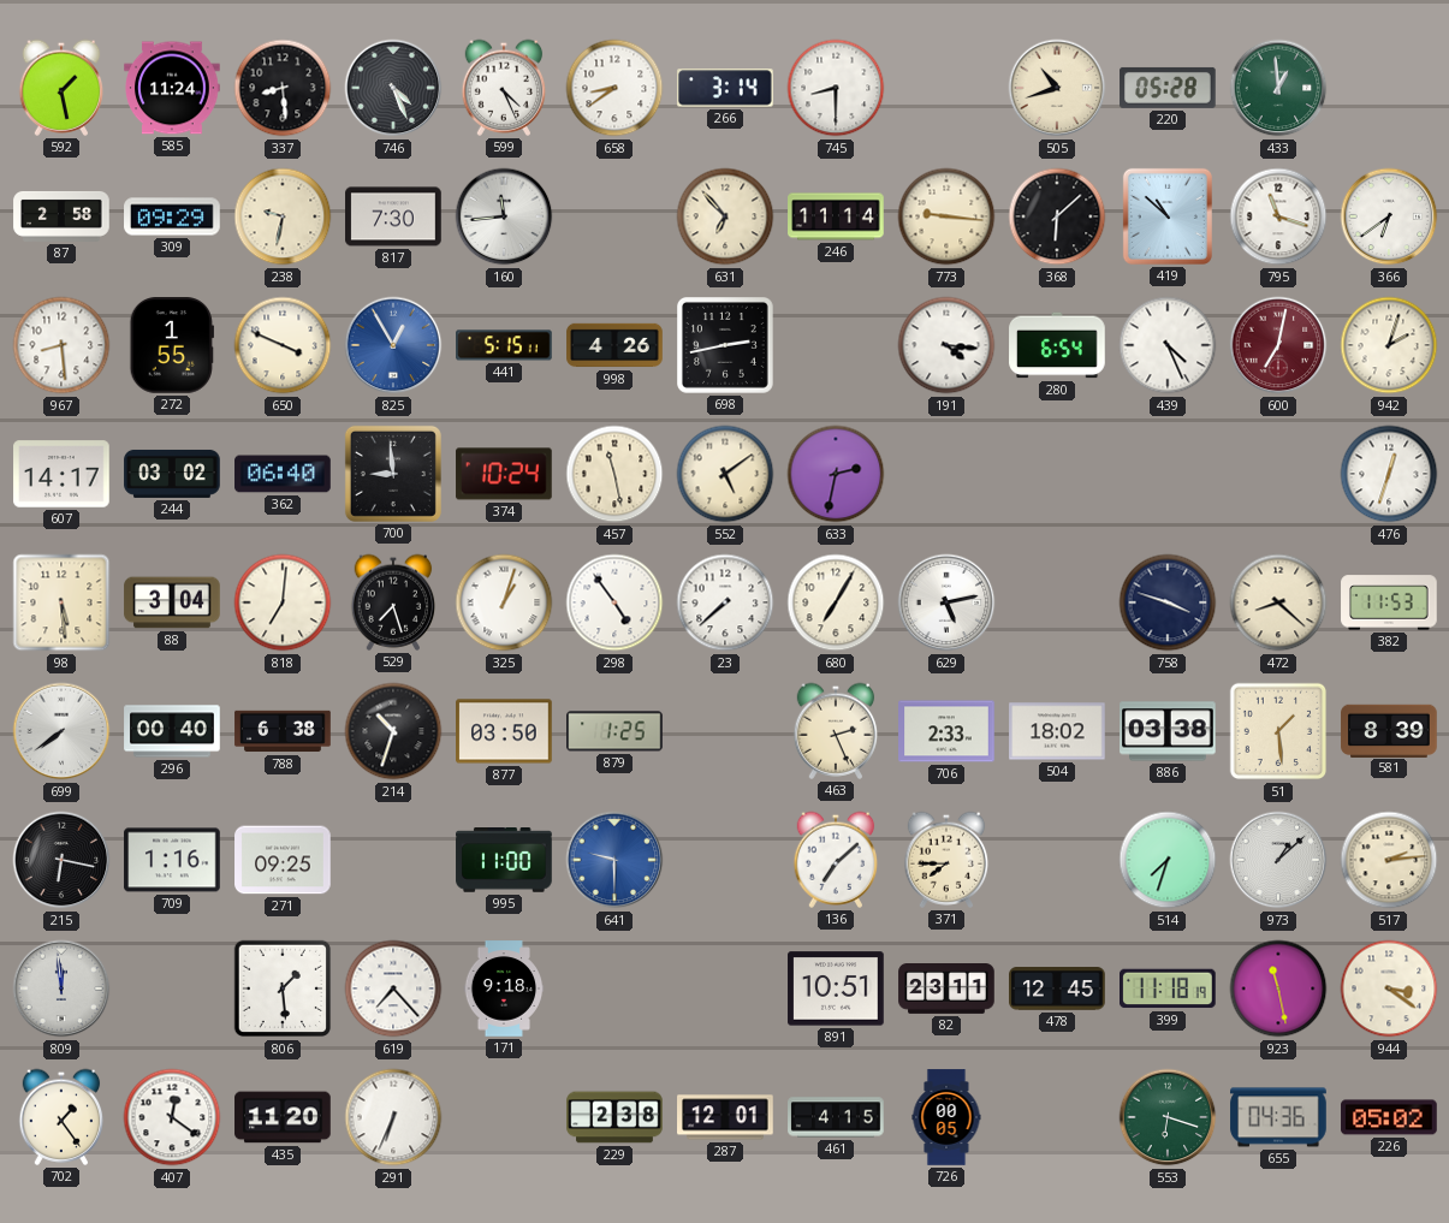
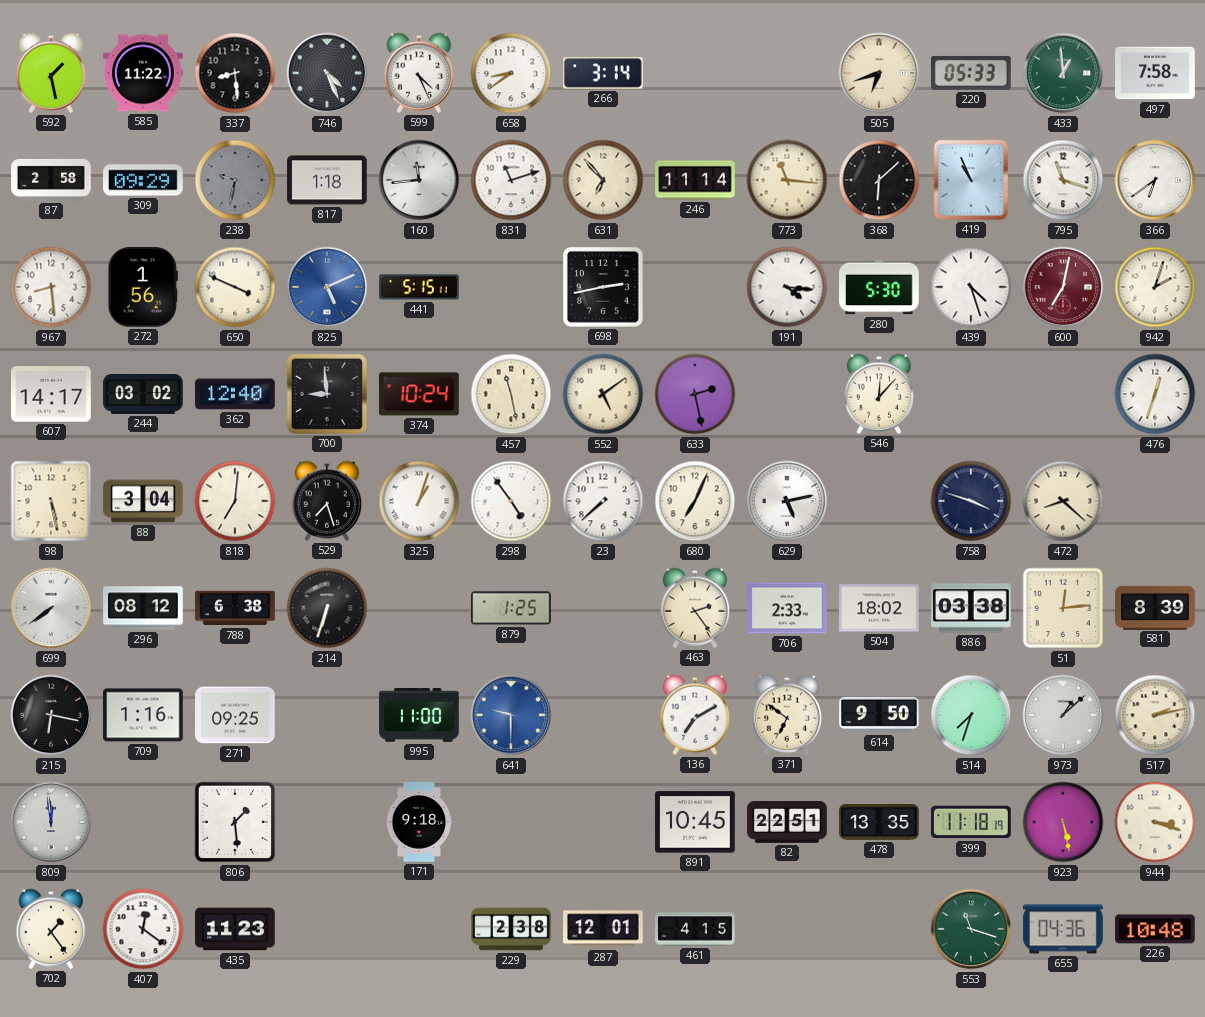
585: 11:24 -> 11:22 (143, 73)
745: 8:30 -> none (836, 88)
505: 10:42 -> 6:42 (879, 73)
220: 05:28 -> 05:33 (971, 73)
497: none -> 7:58 (1155, 73)
238 dial: cream -> grey (235, 180)
817: 7:30 -> 1:18 (327, 180)
831: none -> 11:12 (511, 180)
773: 9:16 -> 11:16 (787, 180)
419: 10:52 -> 10:56 (971, 180)
272: 1:55 -> 1:56 (143, 287)
825: 12:55 -> 5:11 (327, 287)
998: 4:26 -> none (614, 345)
280: 6:54 -> 5:30 (879, 287)
439: 4:26 -> 4:27 (971, 287)
362: 06:40 -> 12:40 (235, 394)
633: 2:32 -> 2:28 (695, 394)
546: none -> 12:07 (879, 394)
98: 5:29 -> 5:28 (51, 501)
680: 7:05 -> 7:04 (695, 501)
382: 11:53 -> none (1389, 602)
296: 00:40 -> 08:12 (143, 608)
214: 10:33 -> 6:33 (327, 608)
877: 03:50 -> none (504, 731)
463: 2:26 -> 2:24 (695, 608)
51: 1:29 -> 12:14 (1063, 608)
136: 7:08 -> 7:10 (695, 715)
371: 7:45 -> 6:51 (787, 715)
614: none -> 9:50 (879, 715)
517: 2:14 -> 2:13 (1155, 715)
619: 7:23 -> none (393, 989)
891: 10:51 -> 10:45 (695, 822)
82: 23:11 -> 22:51 (787, 823)
478: 12:45 -> 13:35 (879, 822)
923: 11:28 -> 5:28 (1063, 822)
944: 3:21 -> 3:18 (1155, 822)
435: 11:20 -> 11:23 (235, 929)
291: 6:34 -> none (393, 1117)
726: 00:05 -> none (946, 1117)
553: 6:18 -> 11:18 (971, 929)
226: 05:02 -> 10:48 (1155, 929)
